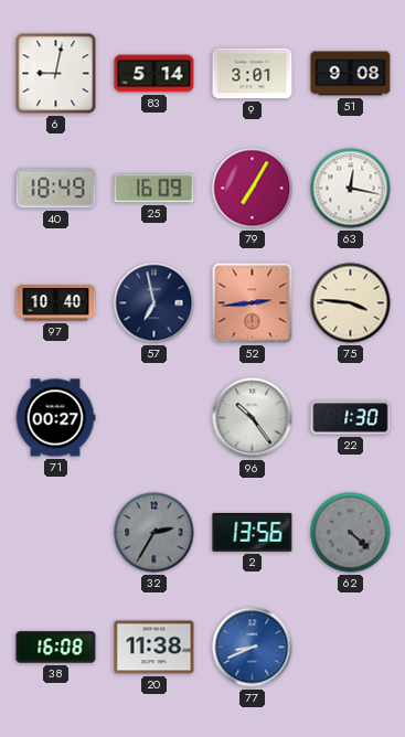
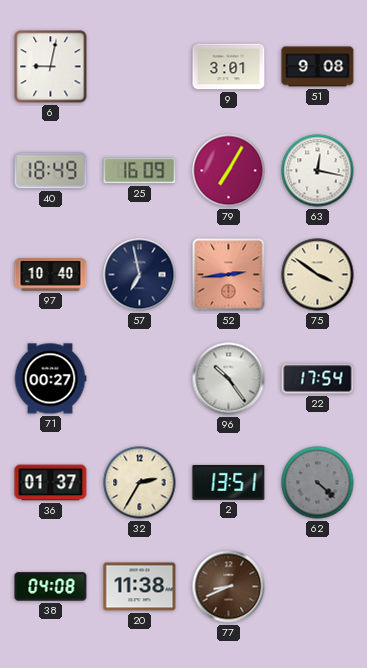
83: 5:14 -> none (154, 74)
75: 3:46 -> 3:51 (318, 275)
22: 1:30 -> 17:54 (318, 379)
36: none -> 01:37 (51, 483)
32 dial: grey -> cream (140, 483)
2: 13:56 -> 13:51 (229, 482)
38: 16:08 -> 04:08 (51, 587)
77 dial: blue -> brown (229, 587)
